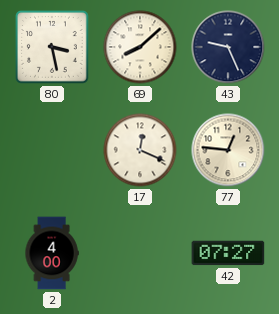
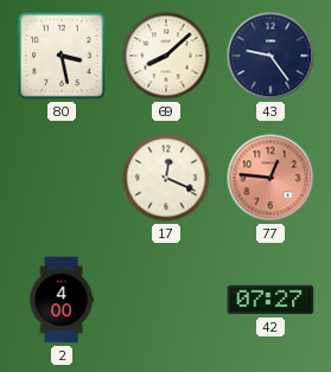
43: 9:26 -> 9:24 (270, 56)
77 dial: cream -> salmon (270, 178)
